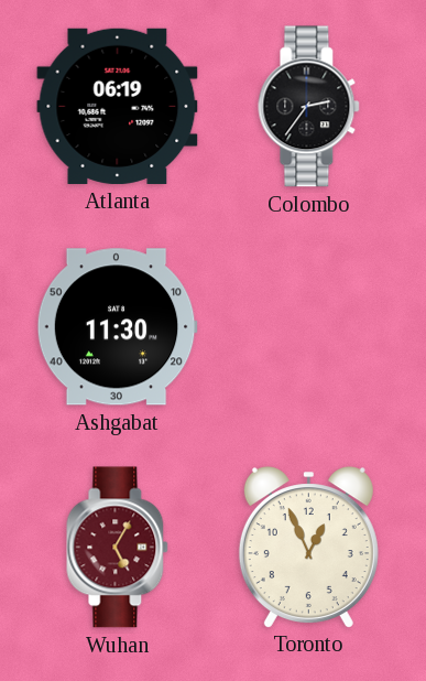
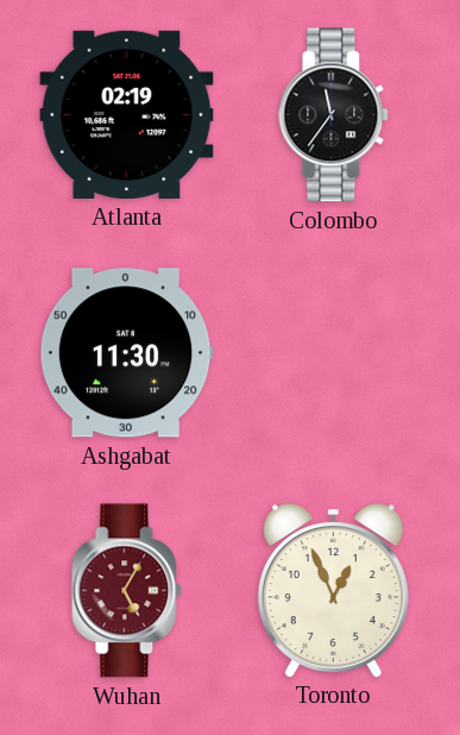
Atlanta: 06:19 -> 02:19 (127, 114)
Colombo: 2:36 -> 11:36 (334, 115)
